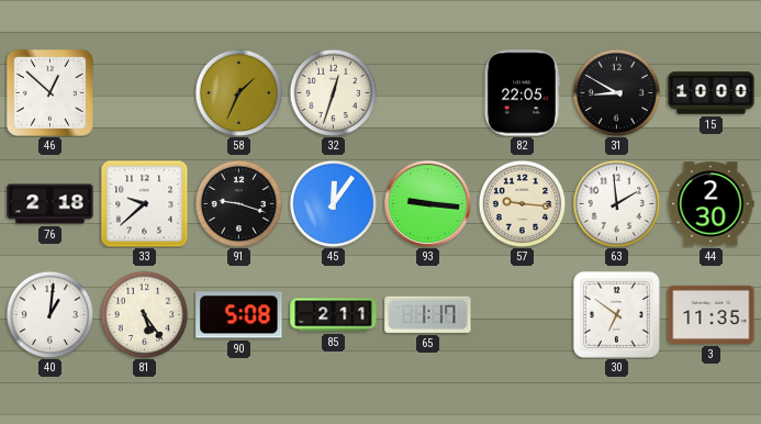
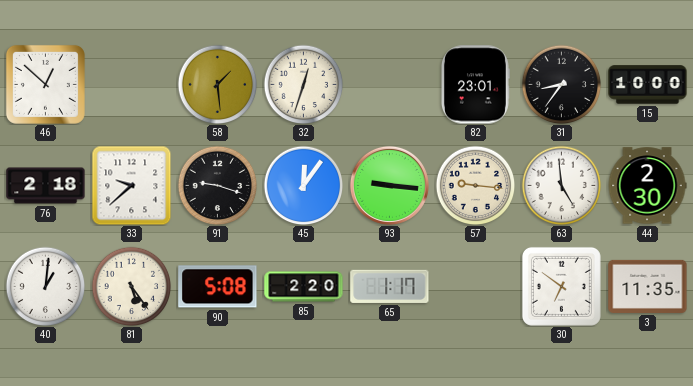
58: 1:34 -> 1:29 (217, 84)
82: 22:05 -> 23:01 (475, 85)
31: 8:50 -> 8:36 (561, 84)
63: 1:59 -> 4:59 (561, 185)
85: 2:11 -> 2:20 (304, 287)
